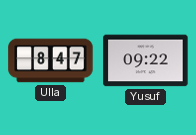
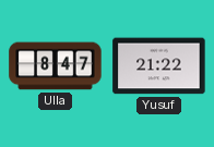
Yusuf: 09:22 -> 21:22 (159, 66)
